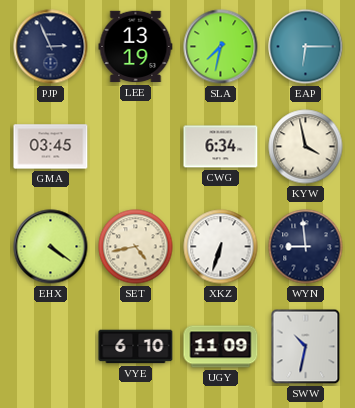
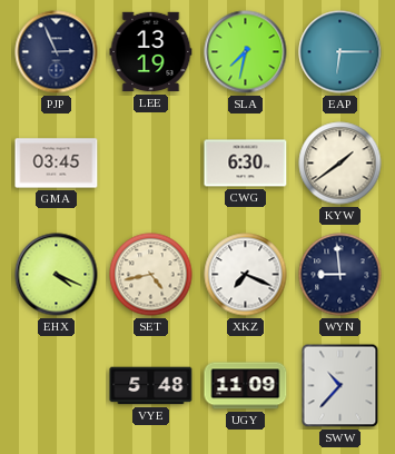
CWG: 6:34 -> 6:30 (246, 164)
KYW: 3:58 -> 1:39 (340, 164)
EHX: 4:21 -> 4:19 (57, 275)
XKZ: 6:33 -> 7:19 (246, 275)
VYE: 6:10 -> 5:48 (151, 386)
SWW: 10:32 -> 10:37 (340, 386)
